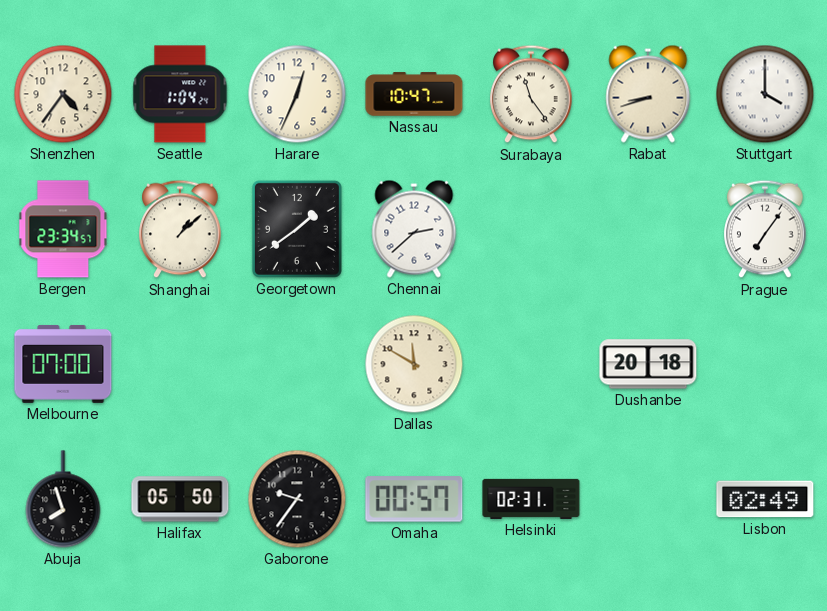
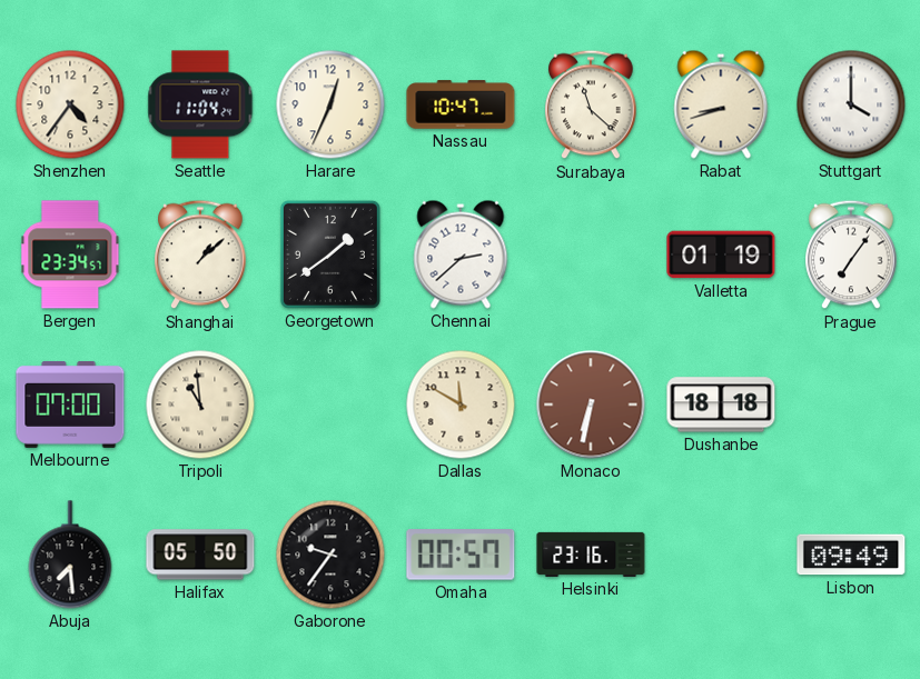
Seattle: 1:04 -> 11:04 (200, 104)
Surabaya: 11:24 -> 11:22 (591, 104)
Valletta: none -> 01:19 (721, 254)
Tripoli: none -> 10:59 (200, 405)
Monaco: none -> 6:32 (591, 405)
Dushanbe: 20:18 -> 18:18 (721, 405)
Abuja: 7:57 -> 7:29 (70, 555)
Helsinki: 02:31 -> 23:16 (591, 555)
Lisbon: 02:49 -> 09:49 (851, 555)
